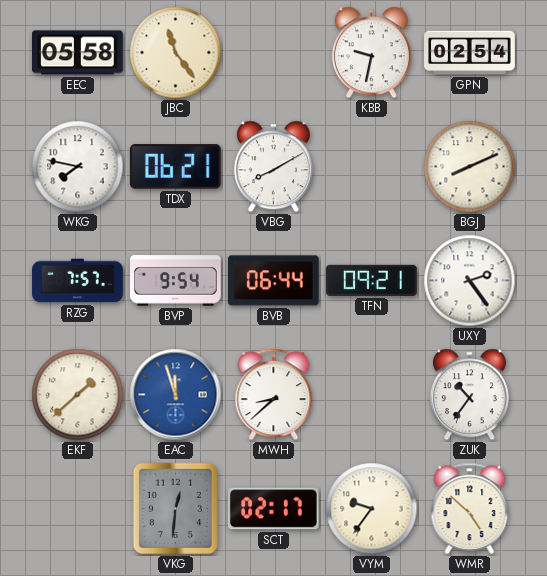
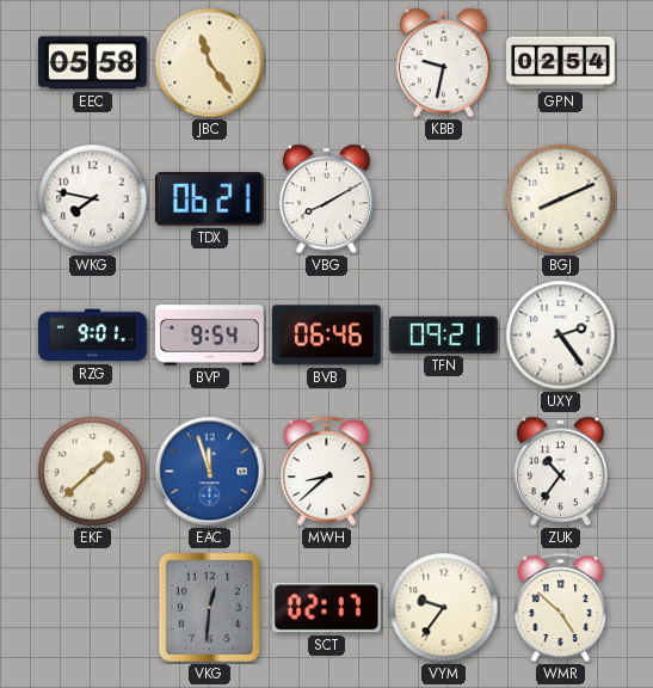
RZG: 7:57 -> 9:01 (93, 336)
BVB: 06:44 -> 06:46 (326, 336)
